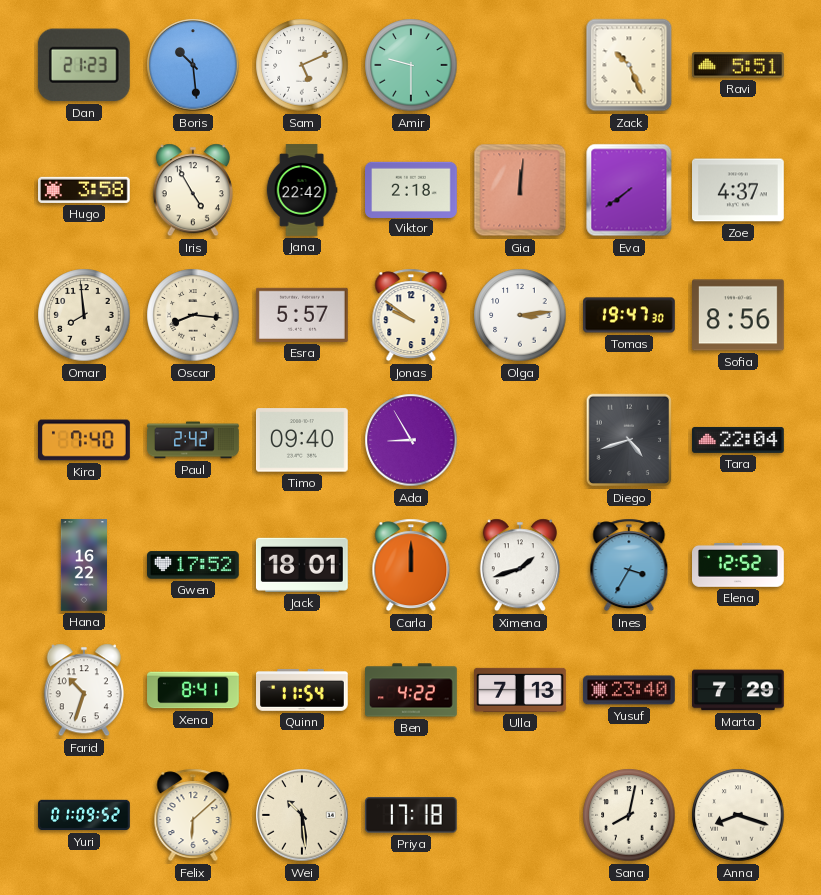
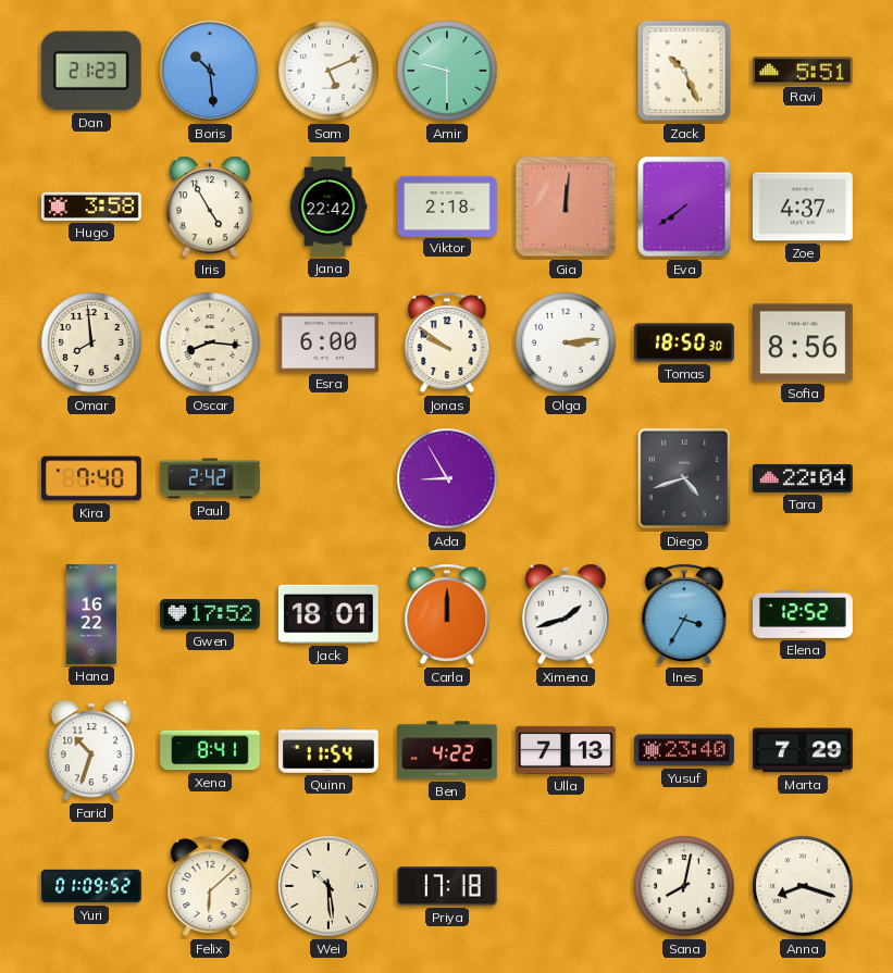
Esra: 5:57 -> 6:00 (330, 342)
Tomas: 19:47 -> 18:50 (684, 342)
Timo: 09:40 -> none (303, 440)
